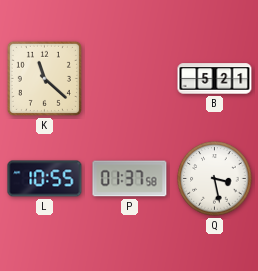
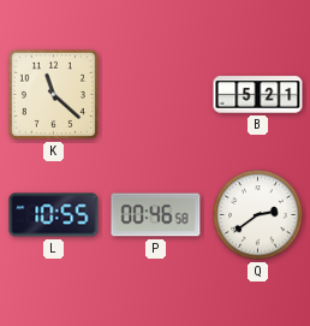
P: 01:37 -> 00:46 (156, 215)
Q: 3:28 -> 2:39 (258, 215)
